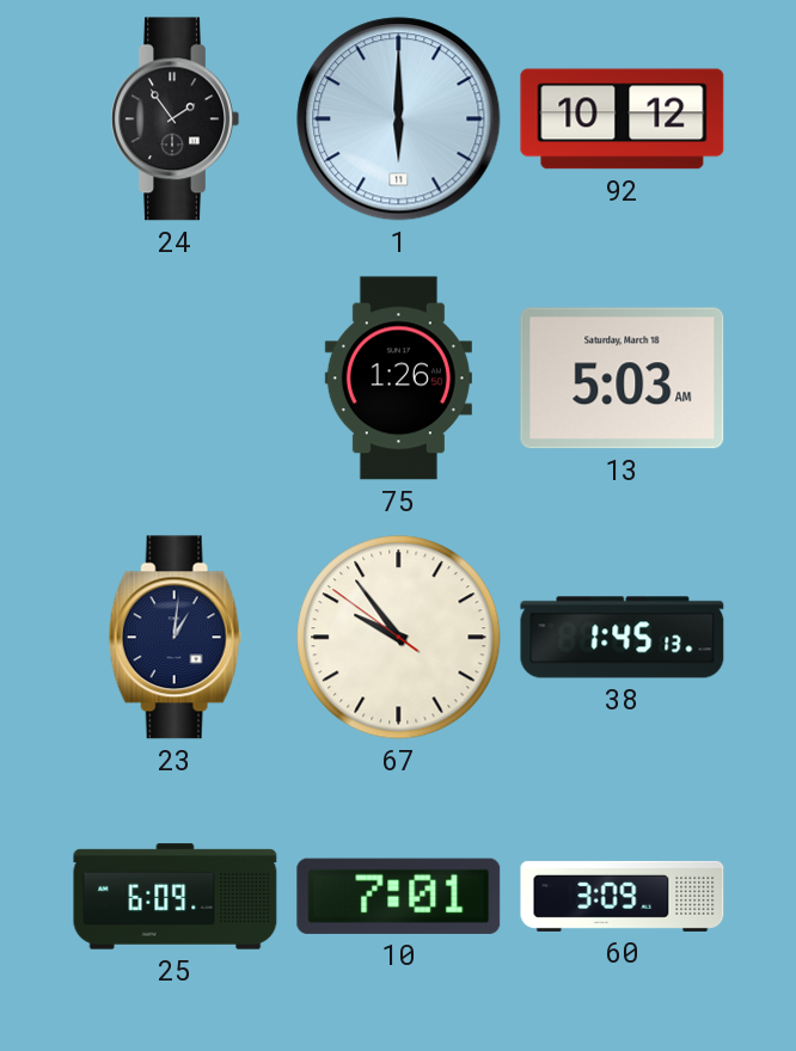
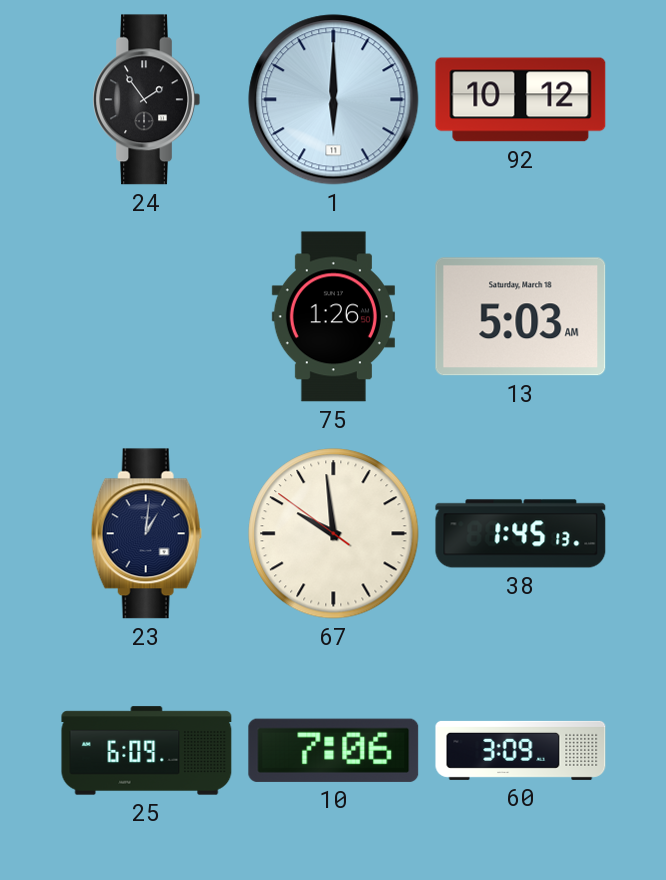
67: 9:53 -> 9:58 (334, 534)
10: 7:01 -> 7:06 (334, 750)
